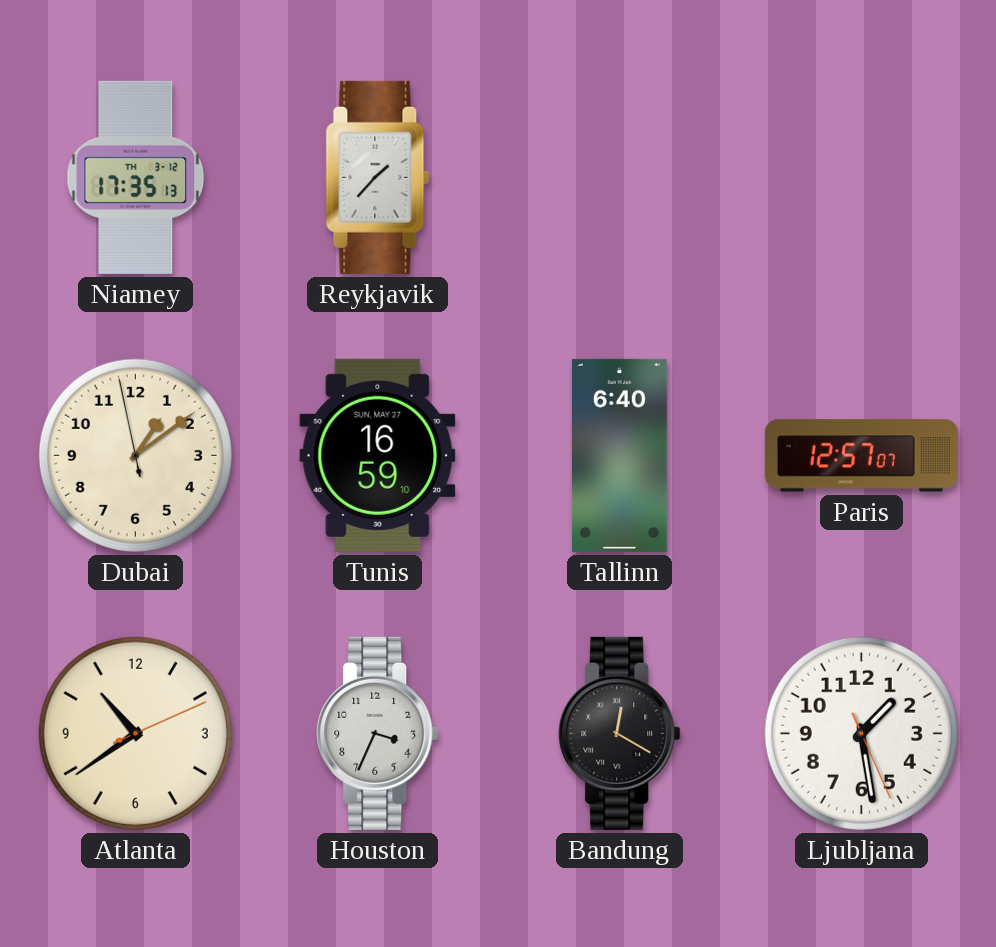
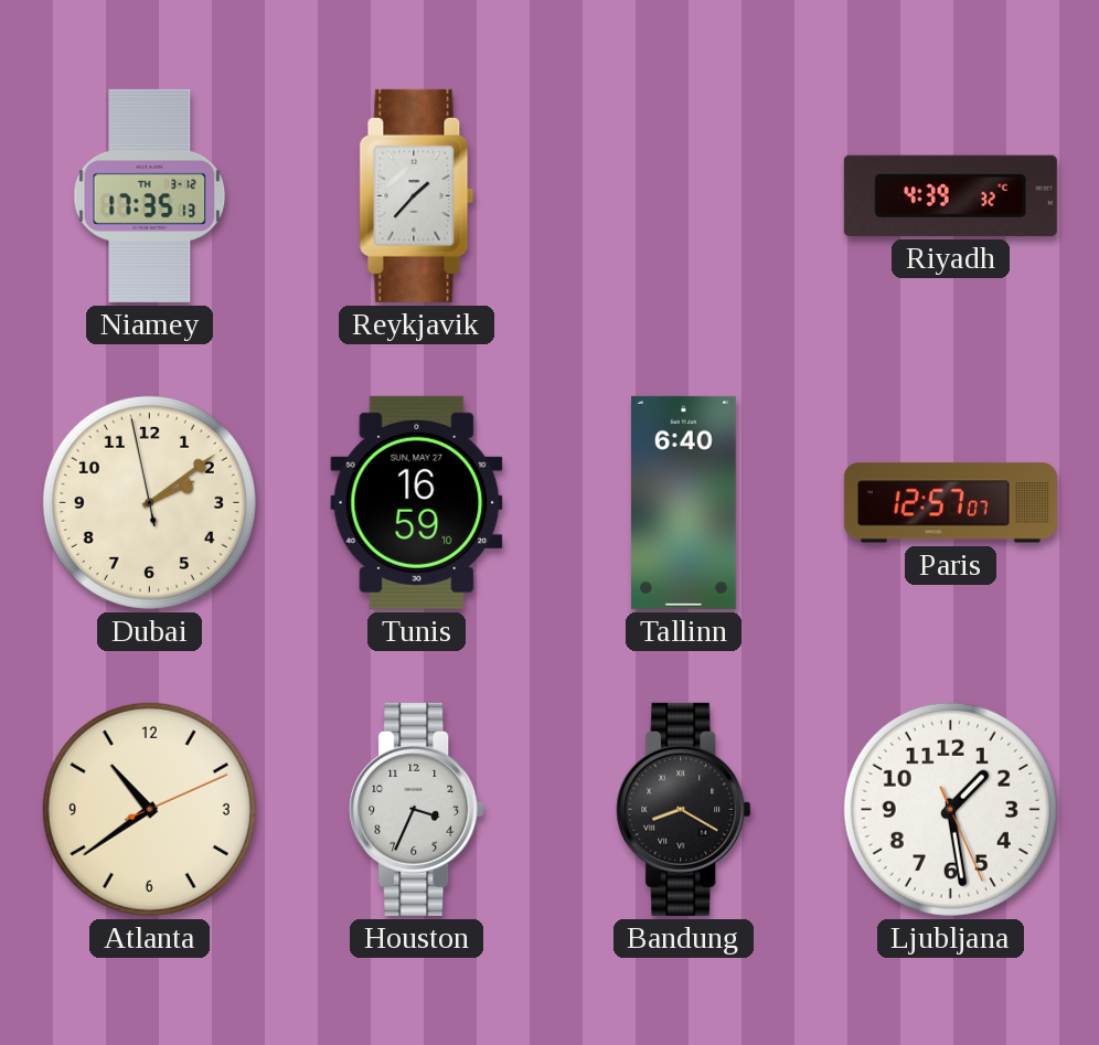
Riyadh: none -> 4:39 (950, 195)
Dubai: 1:08 -> 2:08 (149, 502)
Bandung: 12:20 -> 8:20 (684, 809)
